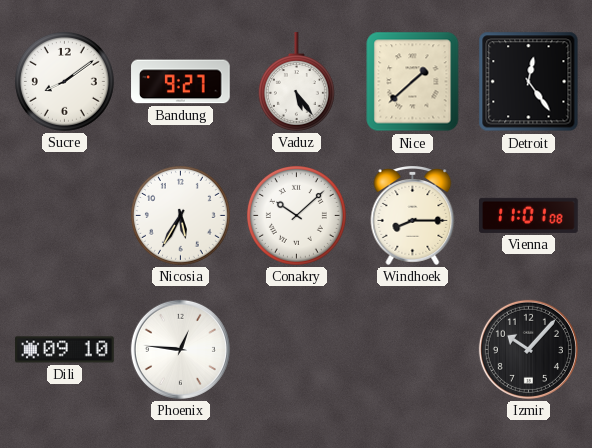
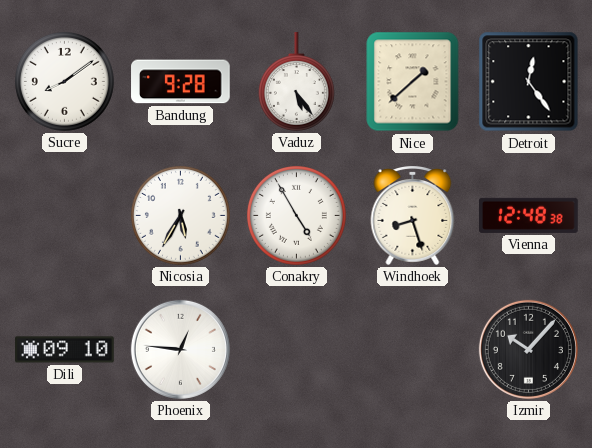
Bandung: 9:27 -> 9:28 (181, 82)
Conakry: 10:08 -> 4:55 (296, 215)
Windhoek: 8:15 -> 8:27 (413, 215)
Vienna: 11:01 -> 12:48 (529, 215)
